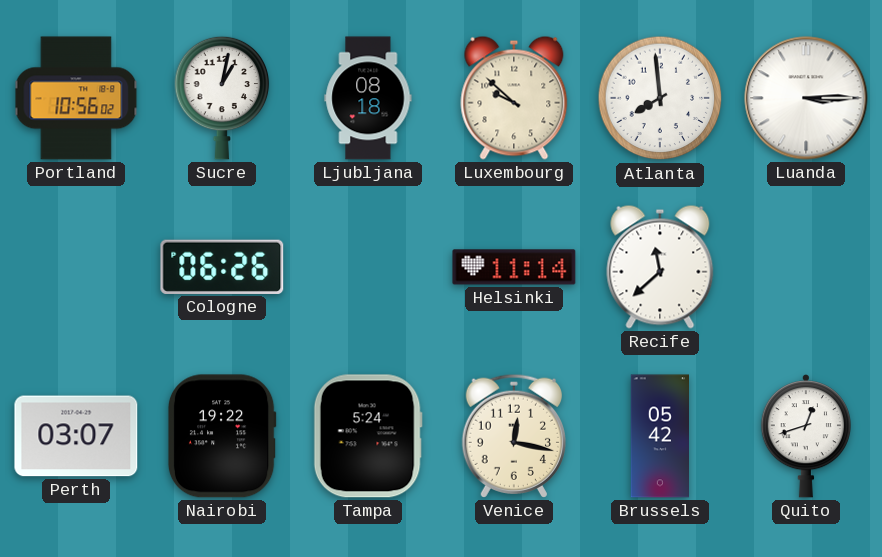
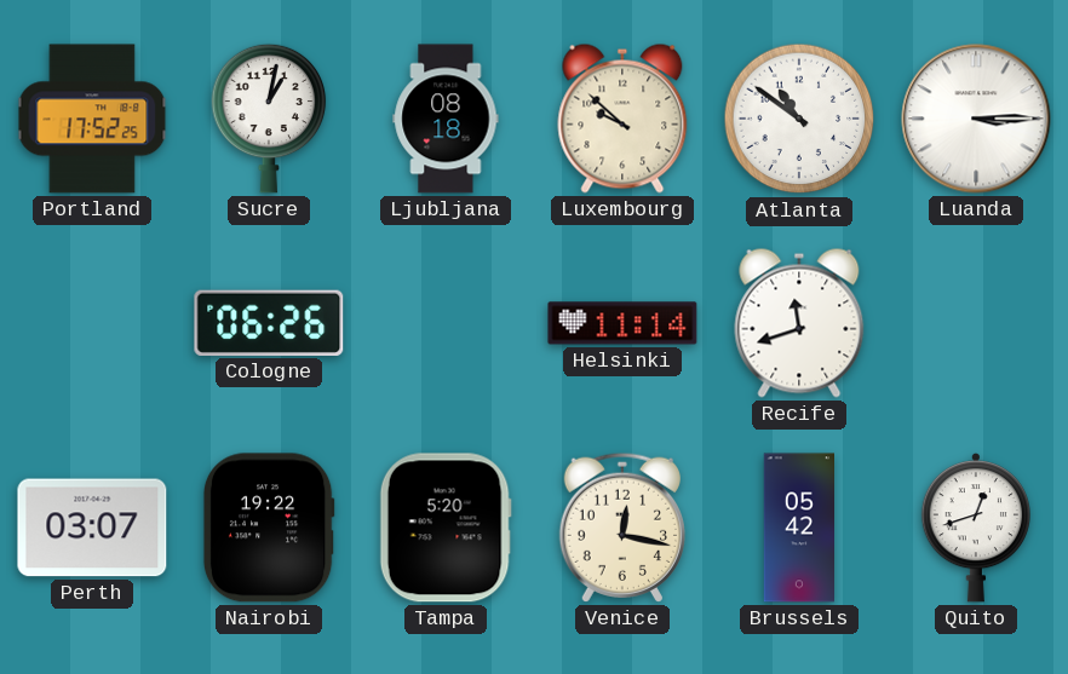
Portland: 10:56 -> 17:52 (92, 119)
Atlanta: 7:59 -> 10:51 (799, 119)
Recife: 11:38 -> 11:42 (799, 323)
Tampa: 5:24 -> 5:20 (446, 528)
